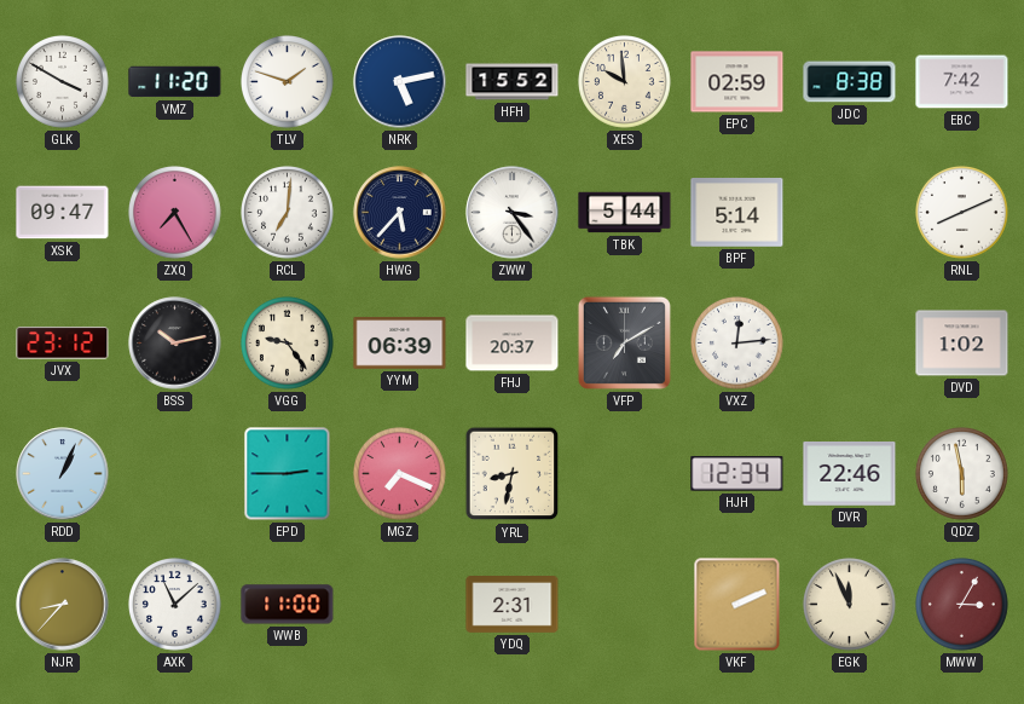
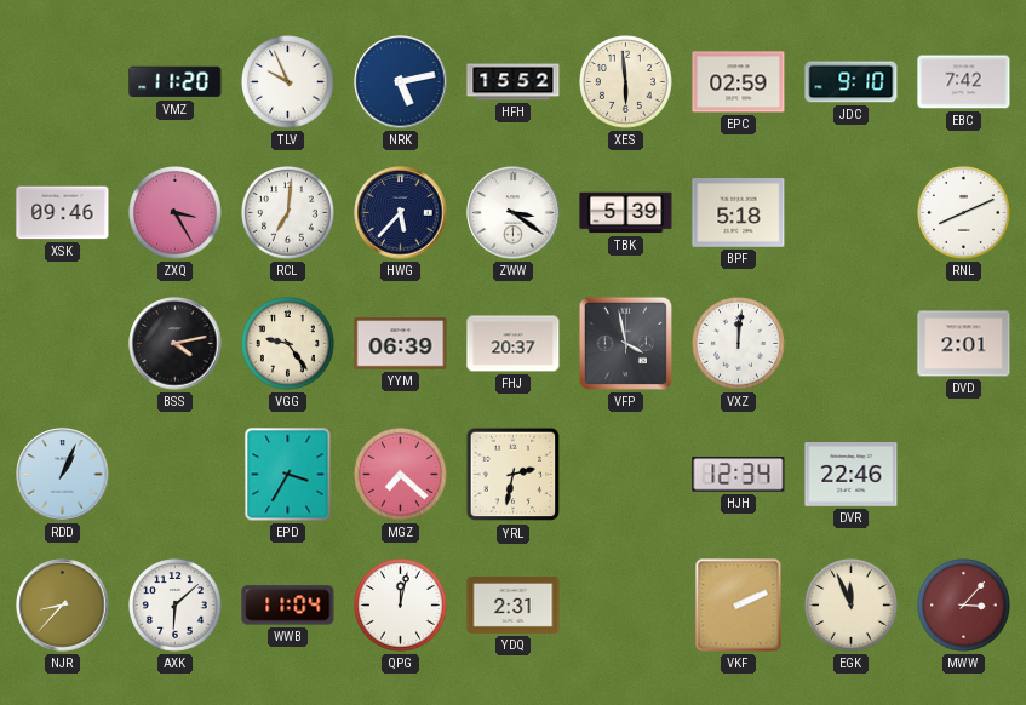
GLK: 3:50 -> none (63, 82)
TLV: 1:48 -> 9:56 (288, 82)
XES: 9:59 -> 5:59 (626, 82)
JDC: 8:38 -> 9:10 (852, 82)
XSK: 09:47 -> 09:46 (63, 213)
ZXQ: 7:25 -> 3:25 (176, 213)
ZWW: 3:24 -> 3:21 (514, 213)
TBK: 5:44 -> 5:39 (626, 213)
BPF: 5:14 -> 5:18 (739, 213)
JVX: 23:12 -> none (63, 344)
BSS: 10:13 -> 4:13 (176, 344)
VFP: 7:10 -> 3:58 (625, 343)
VXZ: 12:14 -> 12:01 (739, 344)
DVD: 1:02 -> 2:01 (964, 344)
EPD: 2:45 -> 3:35 (288, 475)
MGZ: 7:19 -> 7:22 (401, 475)
YRL: 8:32 -> 2:32 (514, 475)
QDZ: 5:58 -> none (962, 474)
AXK: 11:08 -> 6:08 (176, 606)
WWB: 11:00 -> 11:04 (288, 606)
QPG: none -> 12:02 (401, 606)
MWW: 3:05 -> 3:07 (964, 606)
